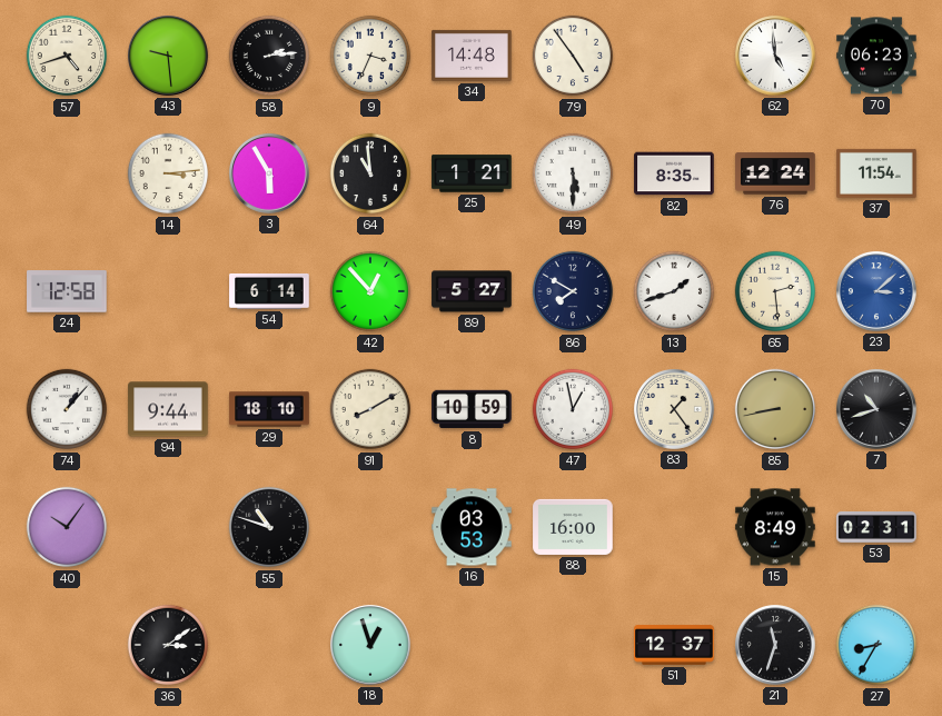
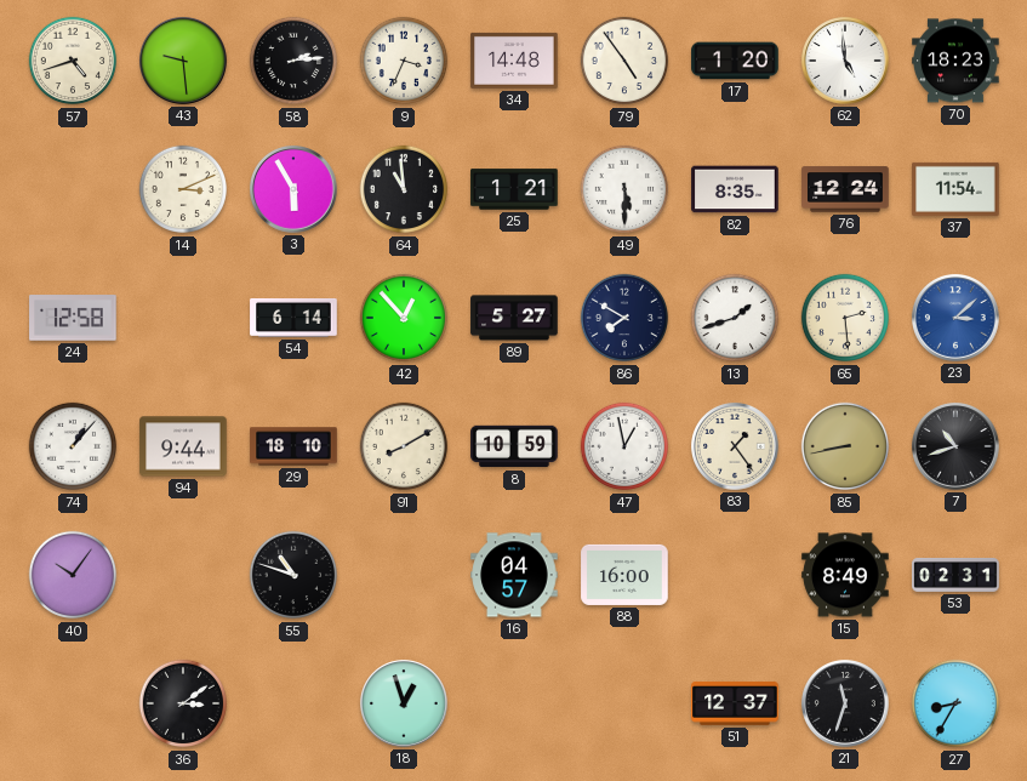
17: none -> 1:20 (735, 61)
70: 06:23 -> 18:23 (955, 61)
14: 3:14 -> 3:11 (183, 189)
16: 03:53 -> 04:57 (514, 575)
